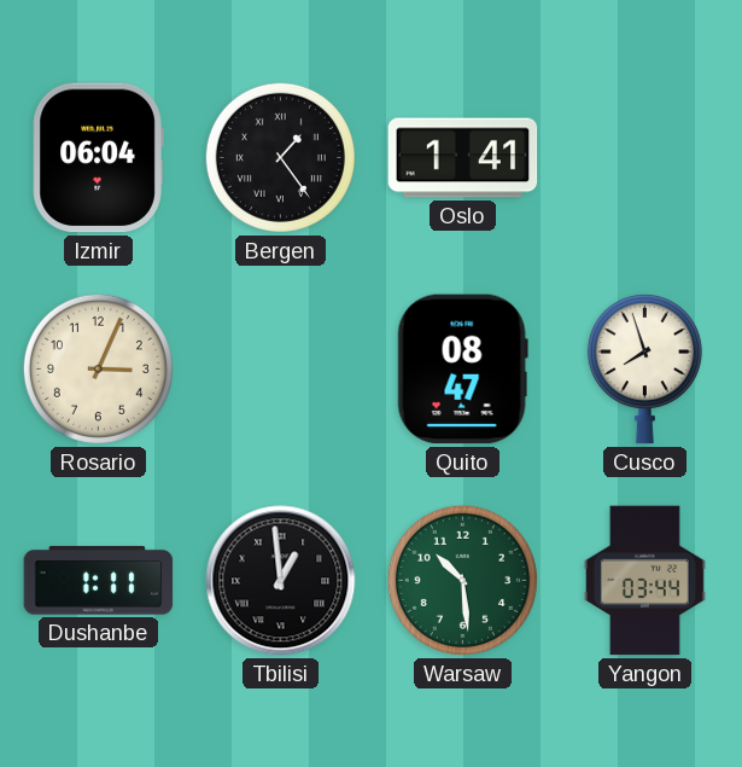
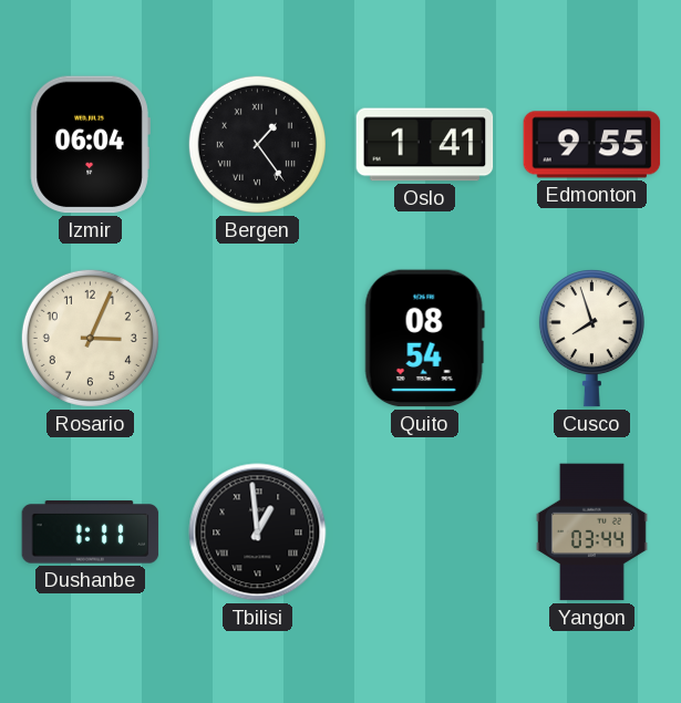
Edmonton: none -> 9:55 (592, 145)
Quito: 08:47 -> 08:54 (424, 339)
Warsaw: 10:29 -> none (462, 580)
